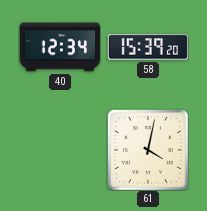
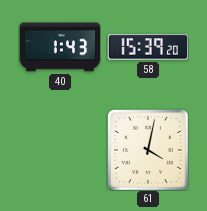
40: 12:34 -> 1:43 (60, 47)
